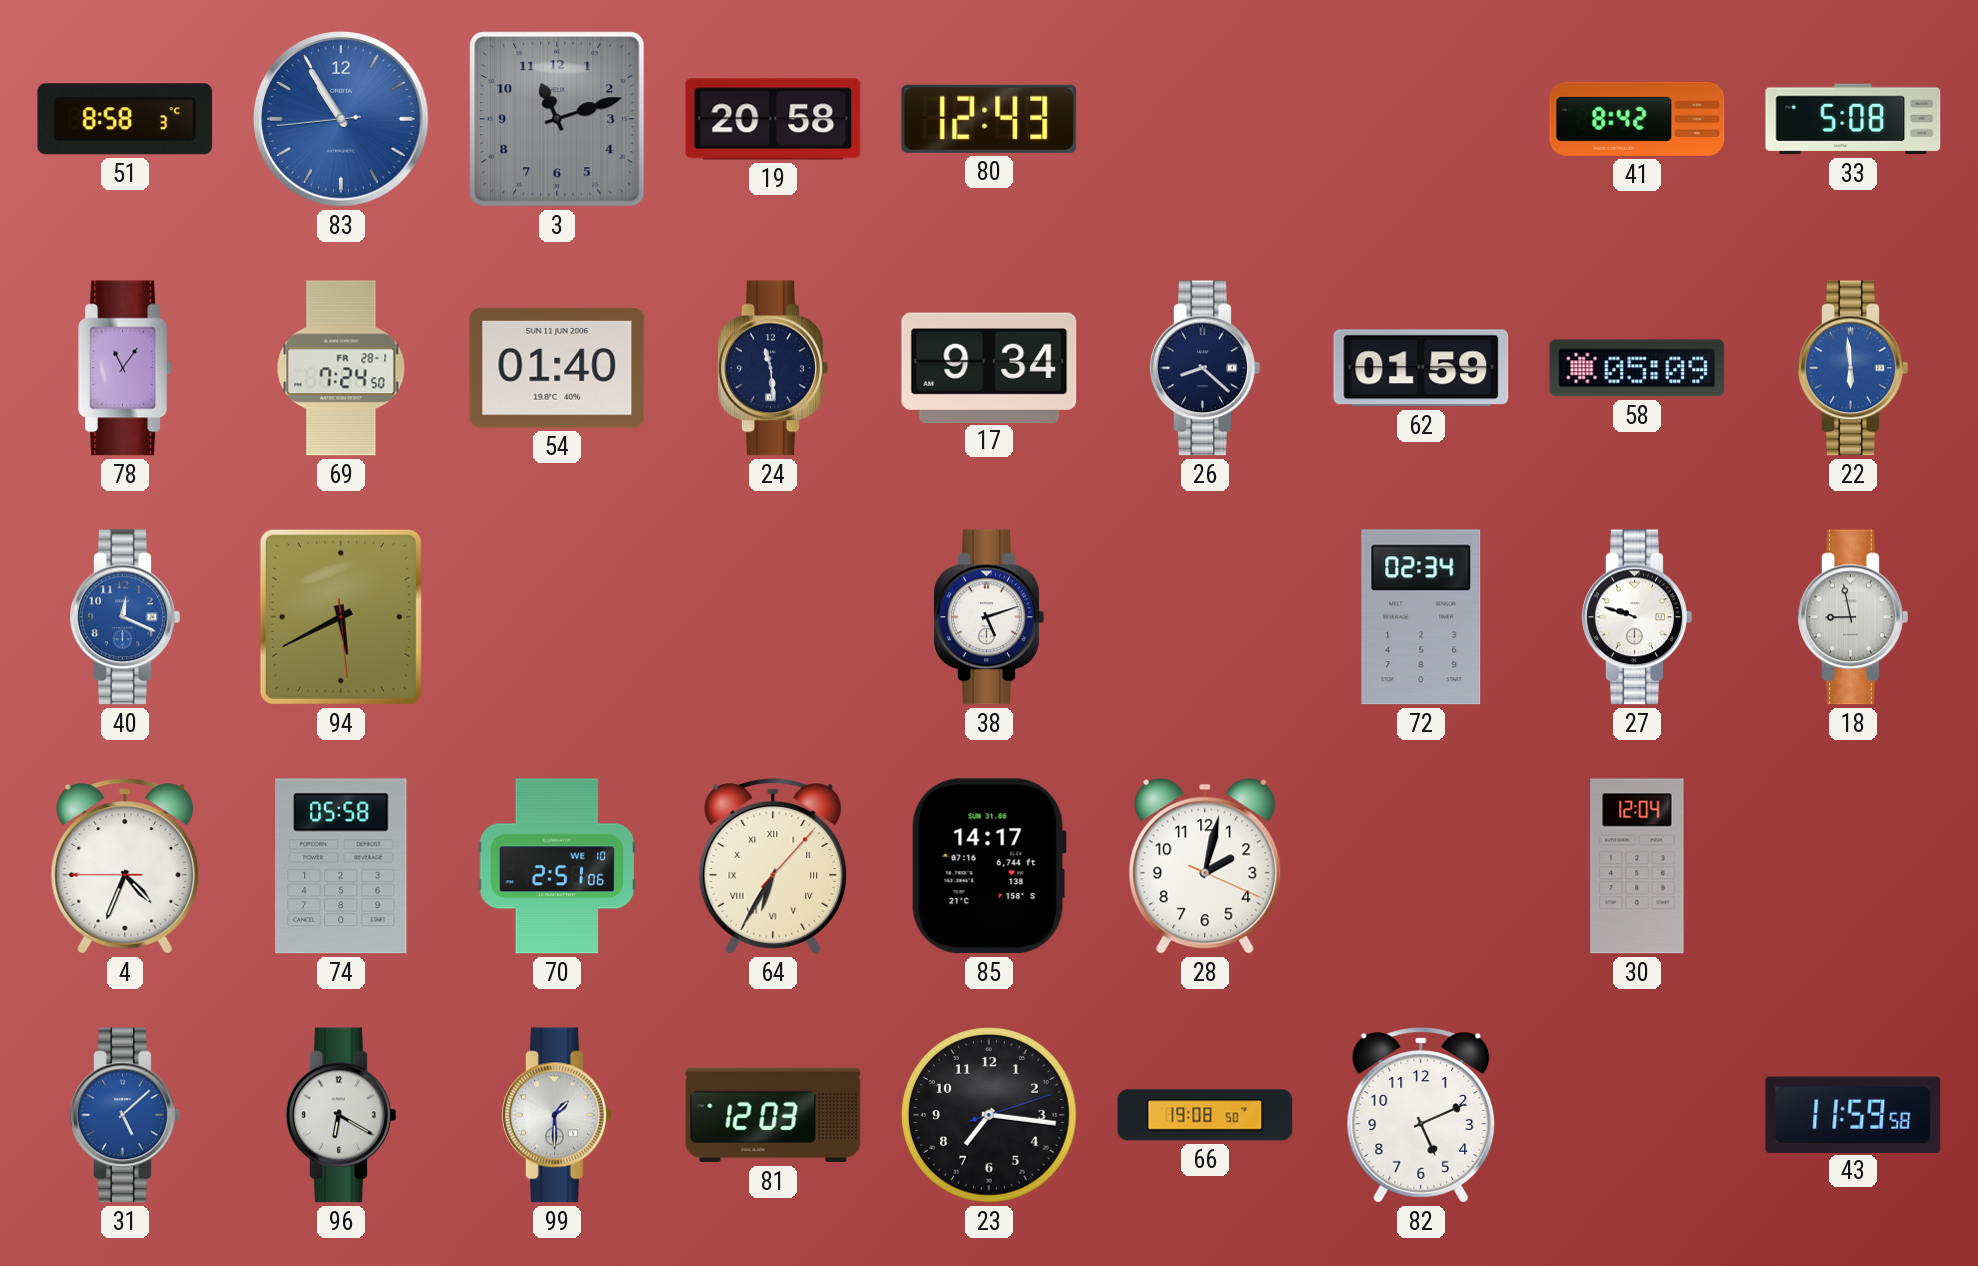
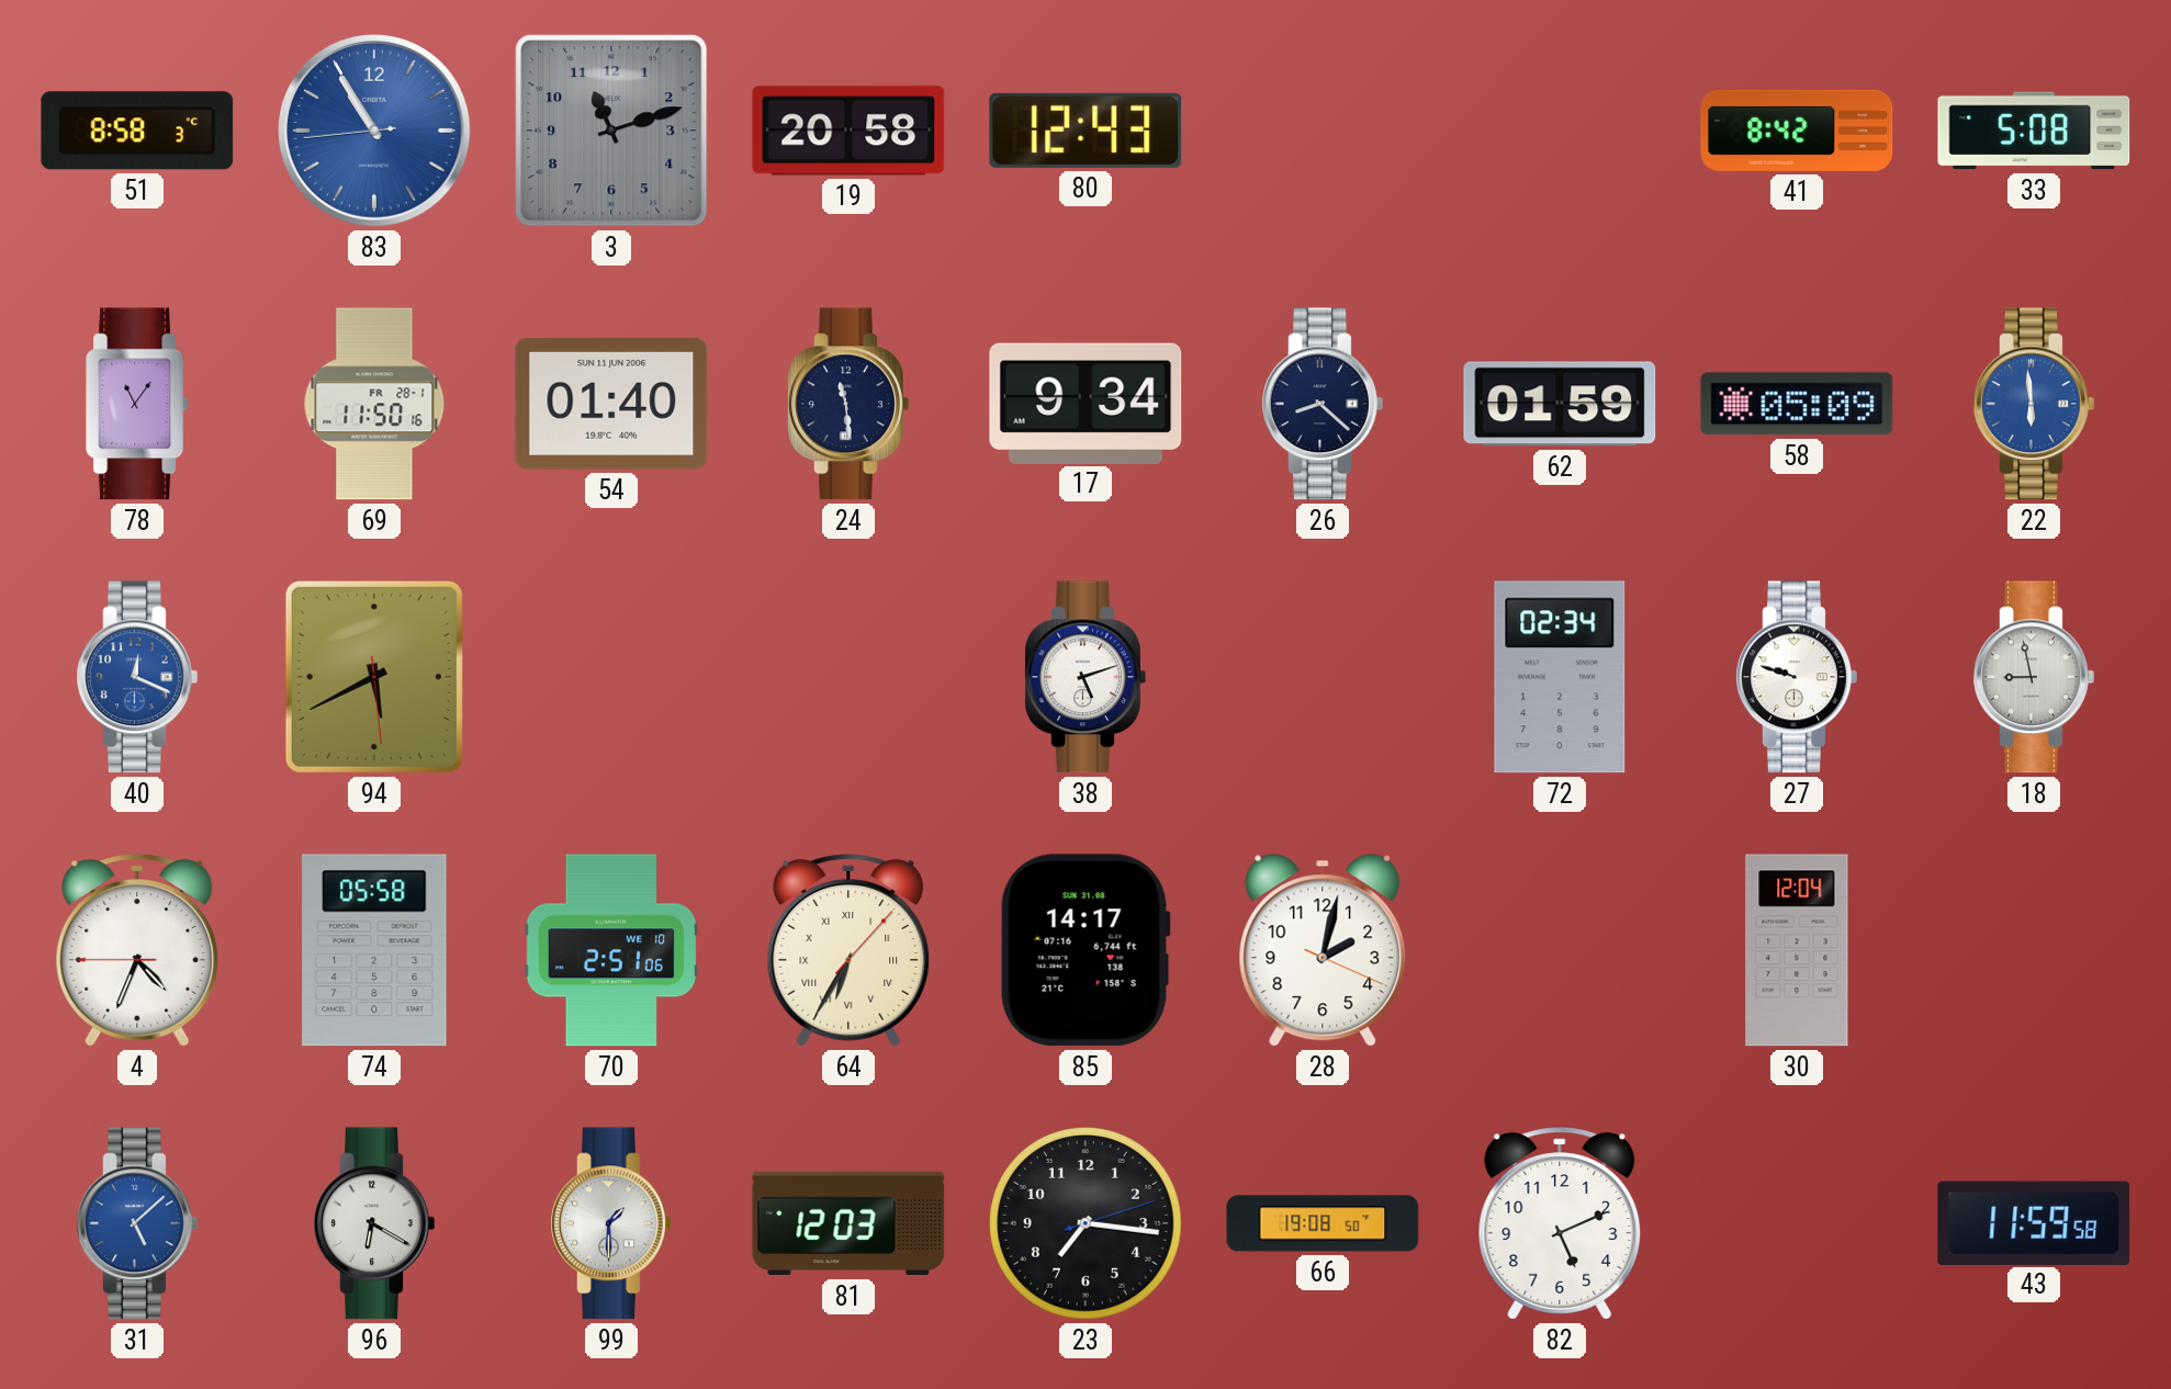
69: 7:24 -> 11:50 (374, 404)
